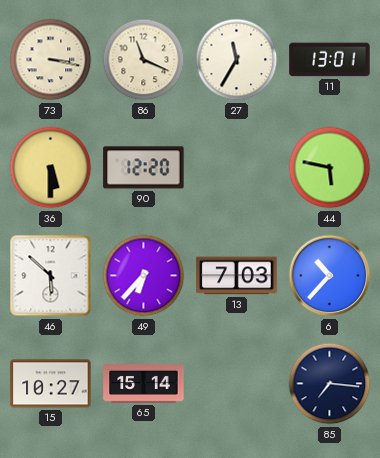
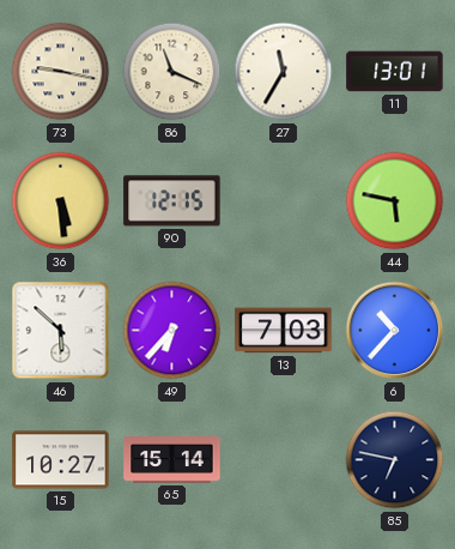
73: 3:17 -> 9:17 (61, 72)
36: 5:30 -> 5:29 (61, 201)
90: 12:20 -> 12:15 (172, 201)
85: 7:16 -> 6:47 (395, 460)
